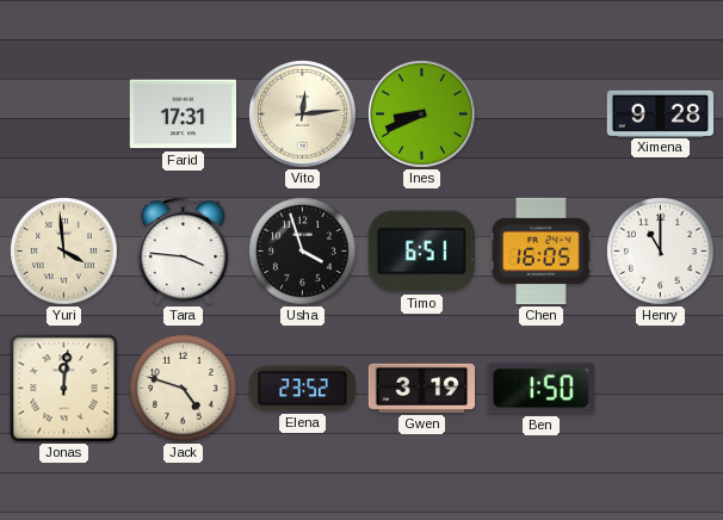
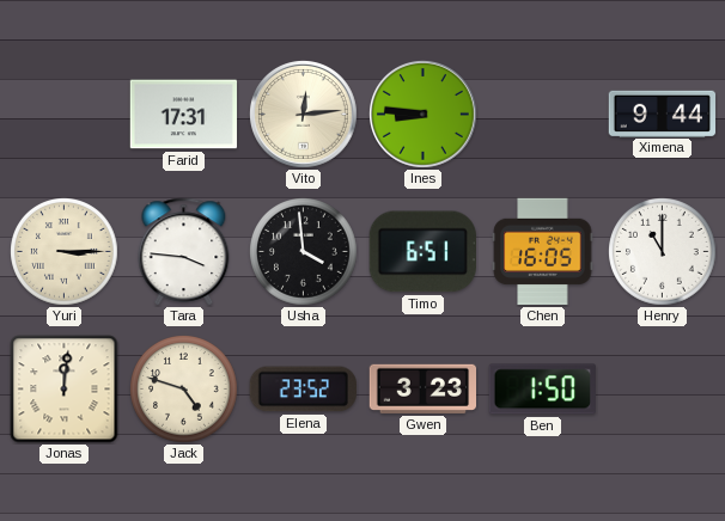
Ines: 8:41 -> 8:46 (424, 115)
Ximena: 9:28 -> 9:44 (663, 114)
Yuri: 3:59 -> 3:15 (65, 252)
Usha: 3:57 -> 3:59 (304, 252)
Gwen: 3:19 -> 3:23 (422, 388)
